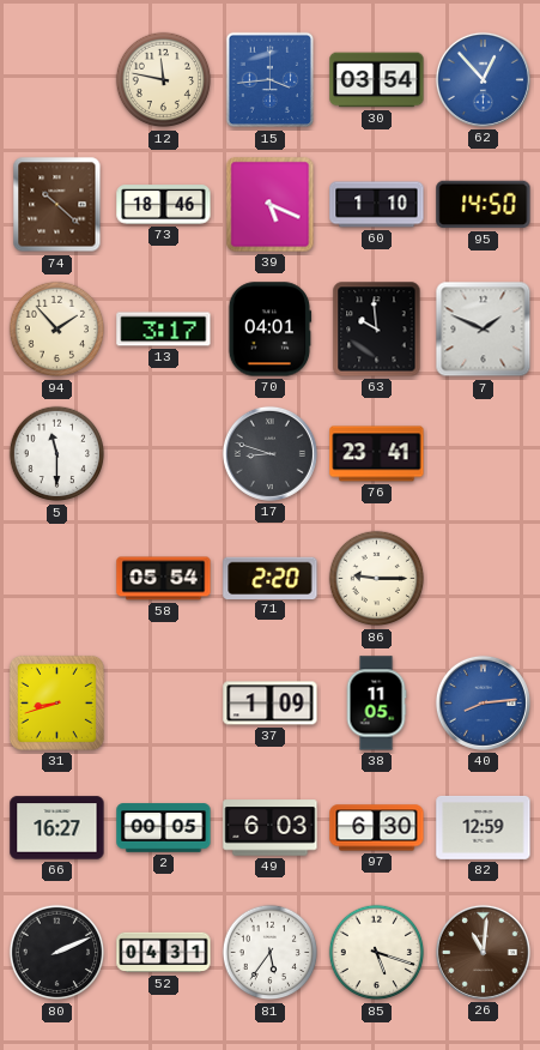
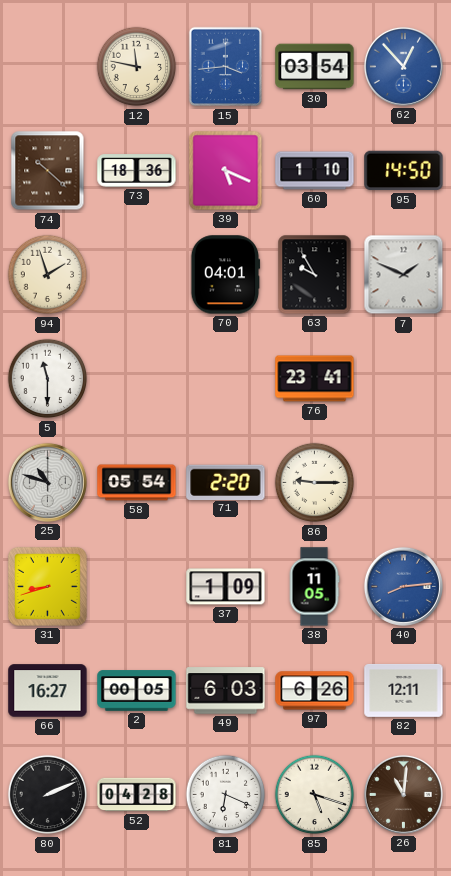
73: 18:46 -> 18:36 (137, 171)
94: 1:53 -> 1:57 (48, 275)
13: 3:17 -> none (164, 330)
63: 9:59 -> 9:55 (315, 275)
17: 8:48 -> none (269, 453)
25: none -> 10:48 (47, 482)
97: 6:30 -> 6:26 (315, 691)
82: 12:59 -> 12:11 (404, 690)
52: 04:31 -> 04:28 (137, 795)
81: 5:36 -> 6:19 (226, 795)
